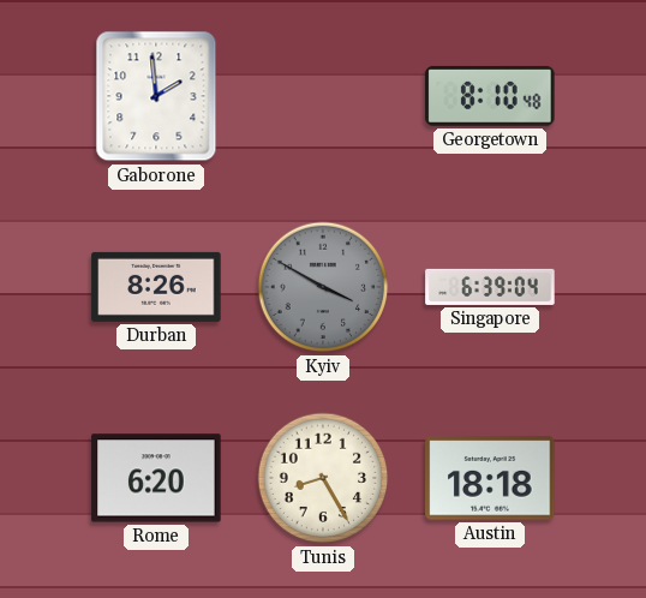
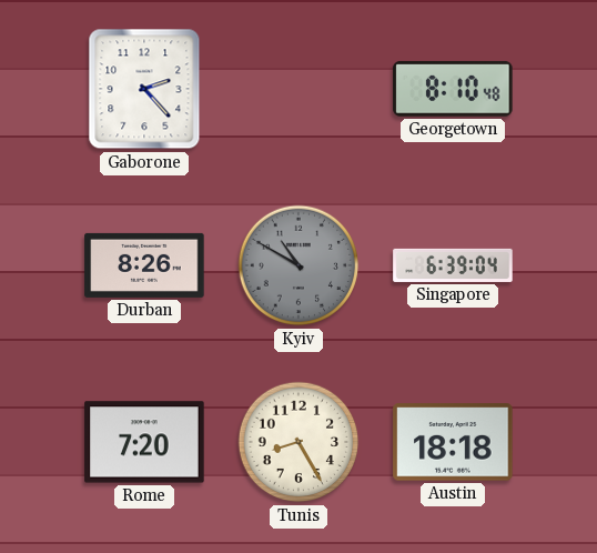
Gaborone: 1:59 -> 2:23 (144, 89)
Kyiv: 3:50 -> 10:50 (298, 265)
Rome: 6:20 -> 7:20 (144, 442)
